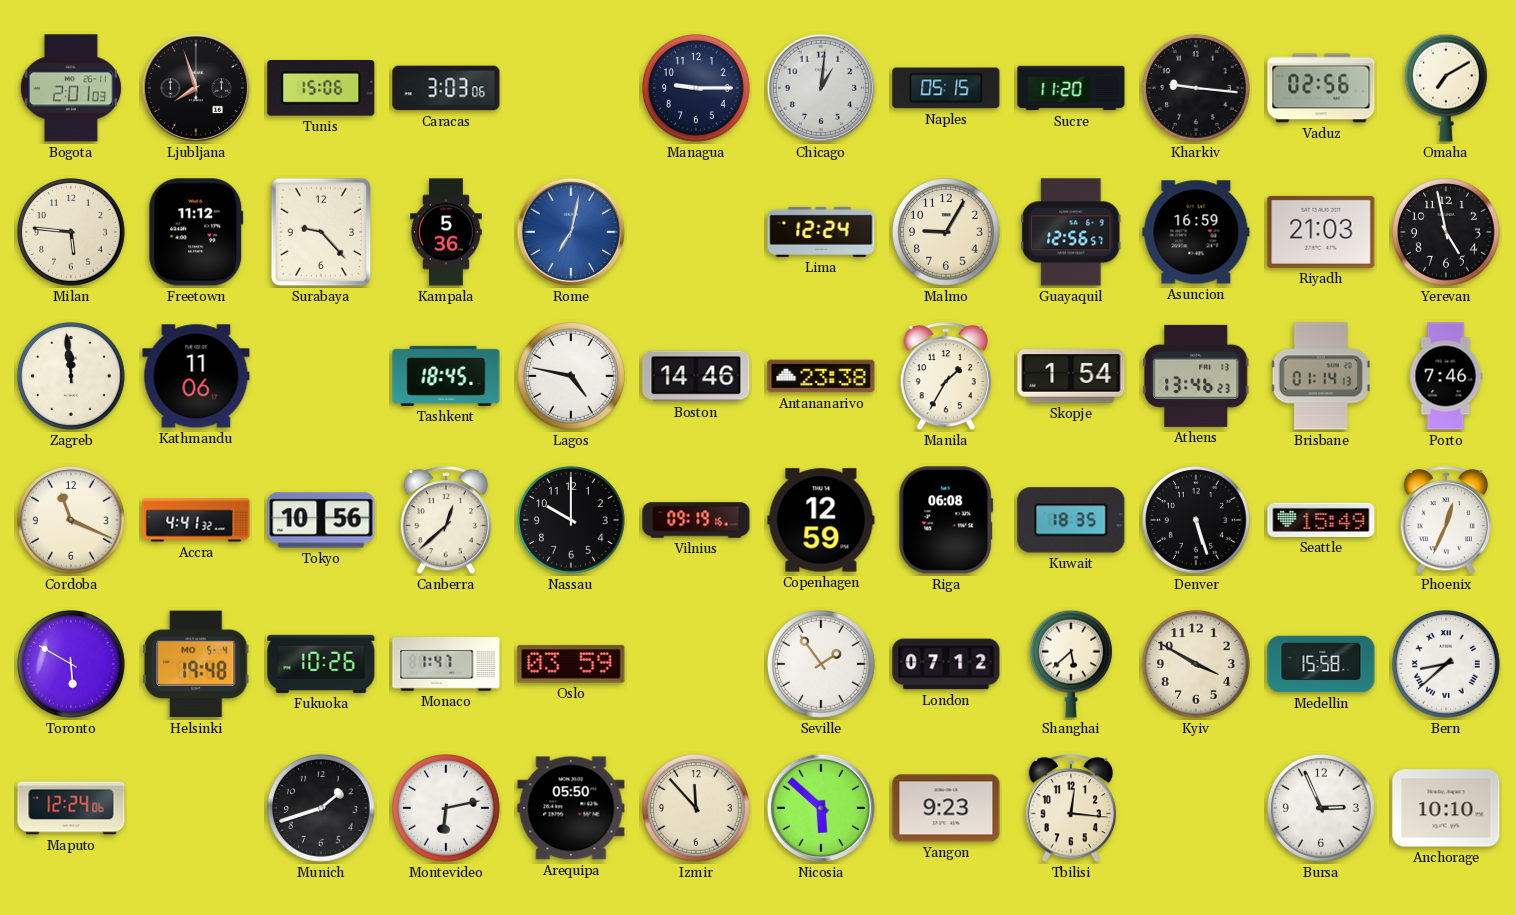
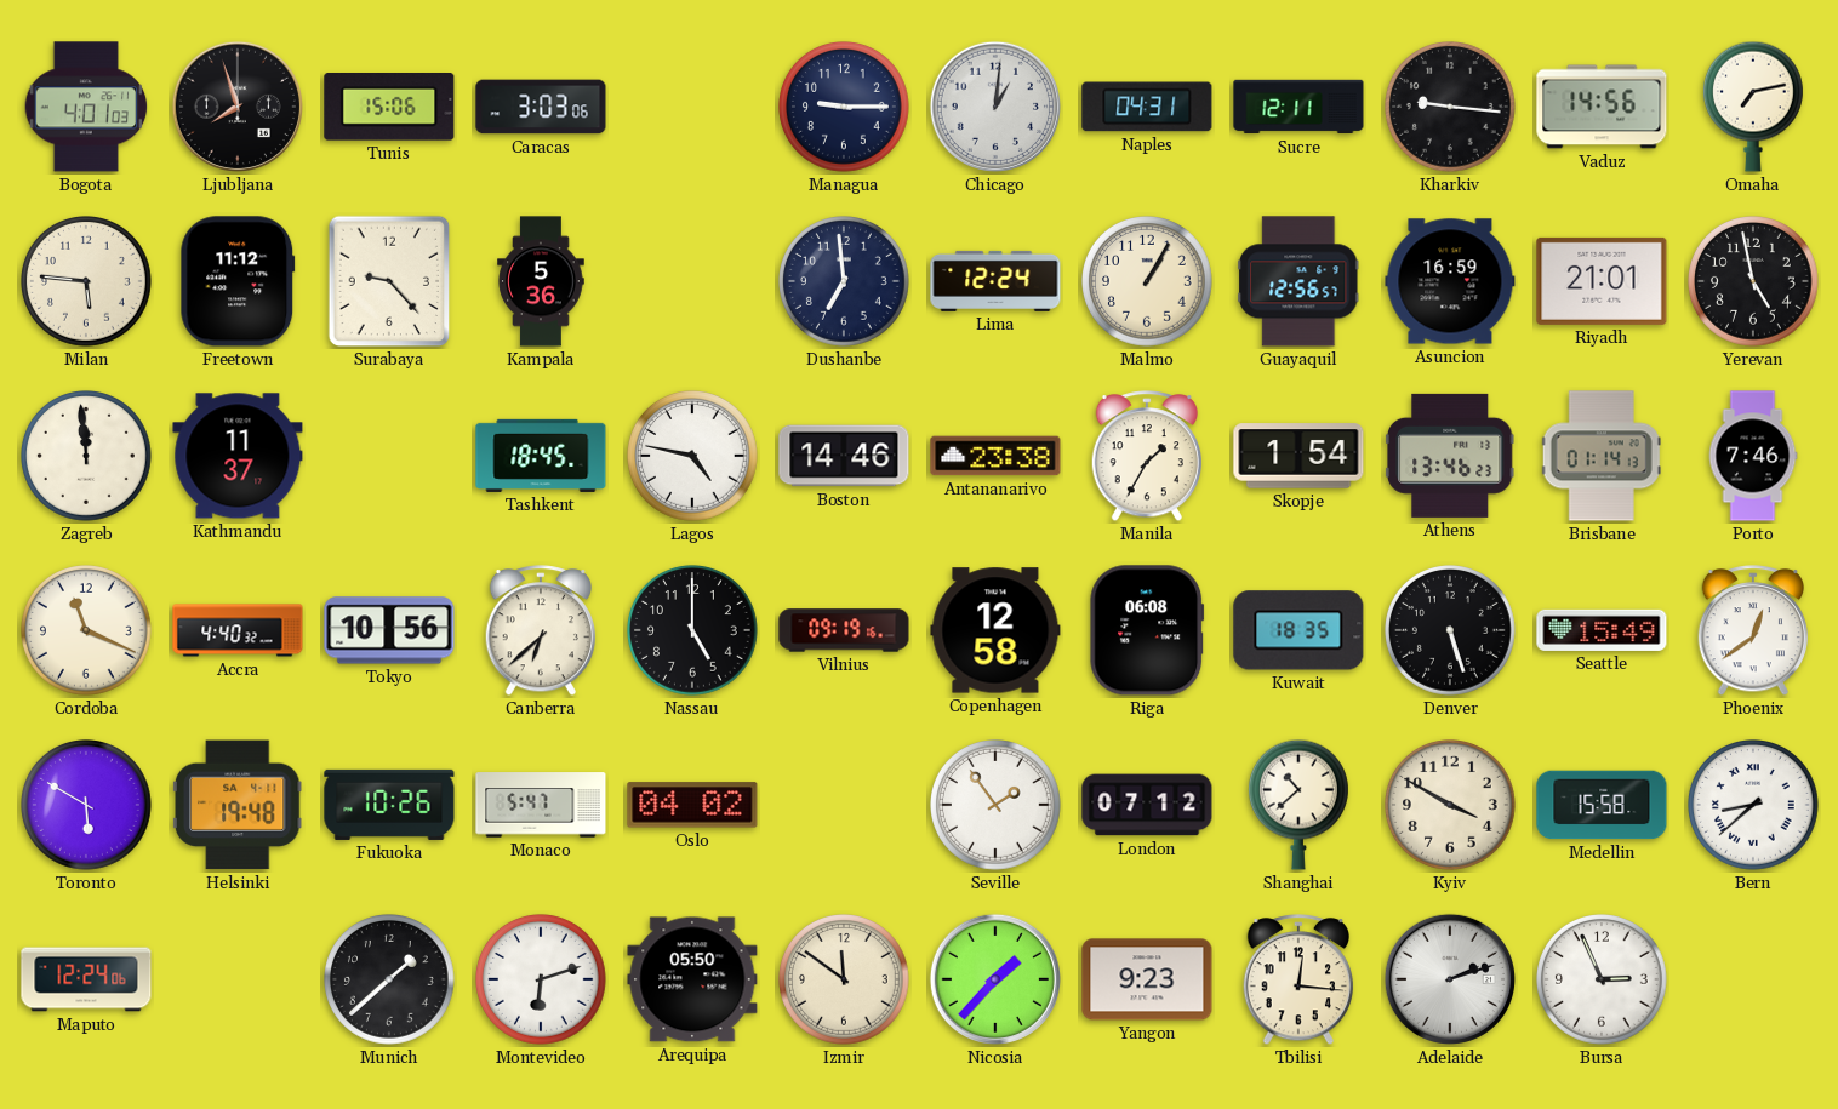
Bogota: 2:01 -> 4:01 (86, 107)
Naples: 05:15 -> 04:31 (1147, 107)
Sucre: 11:20 -> 12:11 (1298, 107)
Vaduz: 02:56 -> 14:56 (1602, 107)
Omaha: 7:10 -> 7:13 (1753, 107)
Rome: 7:02 -> none (571, 232)
Dushanbe: none -> 6:59 (845, 282)
Malmo: 9:05 -> 1:05 (1148, 282)
Riyadh: 21:03 -> 21:01 (1602, 281)
Kathmandu: 11:06 -> 11:37 (238, 456)
Accra: 4:41 -> 4:40 (238, 630)
Canberra: 12:38 -> 6:38 (540, 631)
Nassau: 10:00 -> 5:00 (693, 631)
Copenhagen: 12:59 -> 12:58 (995, 630)
Phoenix: 12:34 -> 12:39 (1752, 631)
Helsinki date: MO 5-4 -> SA 4-11 (238, 805)
Monaco: 1:47 -> 5:47 (541, 805)
Oslo: 03:59 -> 04:02 (692, 805)
Shanghai: 5:38 -> 10:38 (1298, 805)
Munich: 1:42 -> 1:38 (390, 981)
Montevideo: 6:13 -> 6:12 (542, 981)
Izmir: 11:53 -> 11:51 (845, 981)
Nicosia: 5:52 -> 1:37 (995, 979)
Adelaide: none -> 2:12 (1450, 979)
Anchorage: 10:10 -> none (1446, 808)
